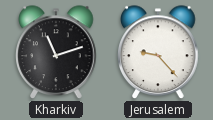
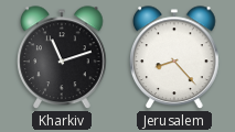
Jerusalem: 9:23 -> 8:23 (174, 58)
